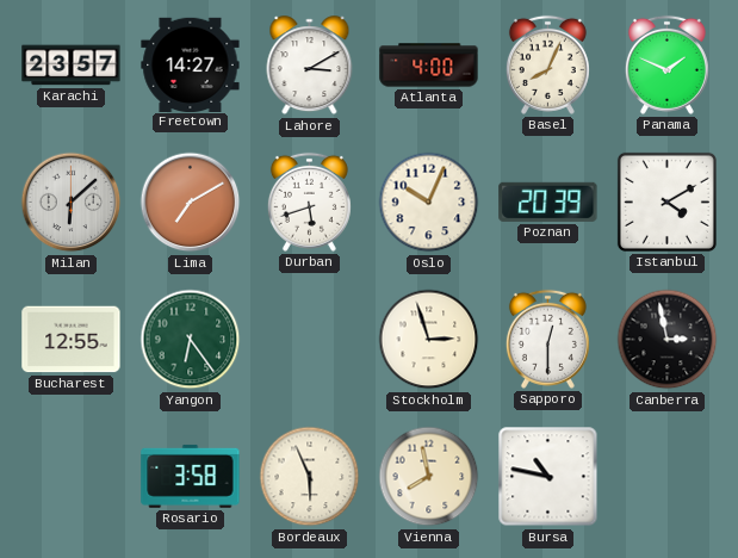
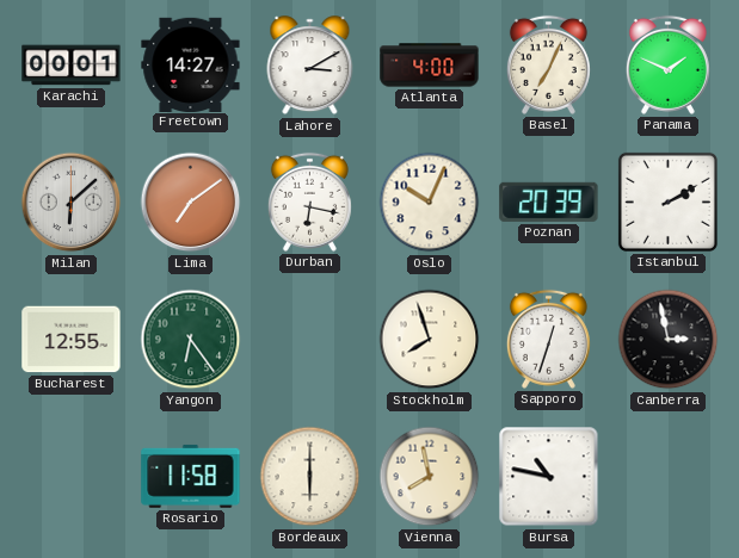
Karachi: 23:57 -> 00:01 (72, 66)
Basel: 8:04 -> 7:04 (548, 64)
Lima: 7:10 -> 7:09 (191, 203)
Durban: 5:42 -> 6:17 (309, 201)
Istanbul: 4:10 -> 2:10 (667, 201)
Stockholm: 2:57 -> 7:57 (430, 340)
Sapporo: 12:30 -> 12:33 (548, 339)
Rosario: 3:58 -> 11:58 (191, 476)
Bordeaux: 5:56 -> 6:00 (310, 477)
